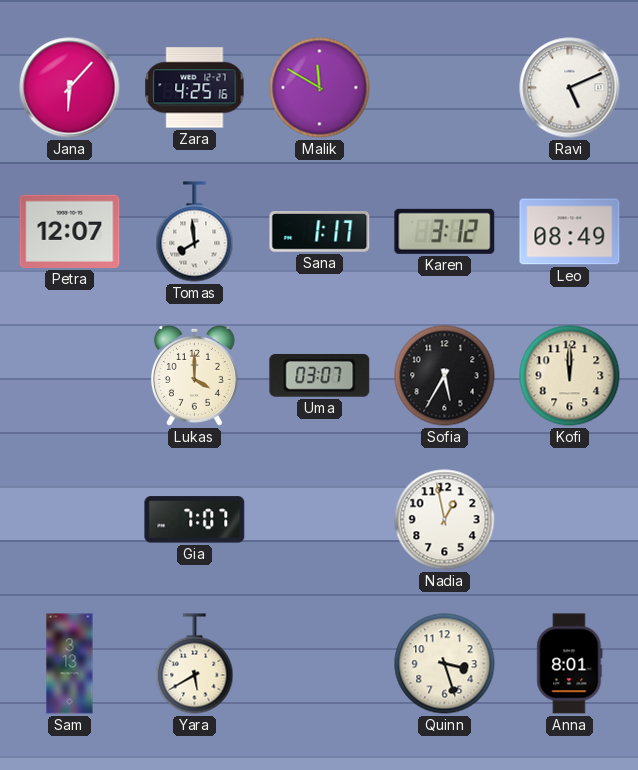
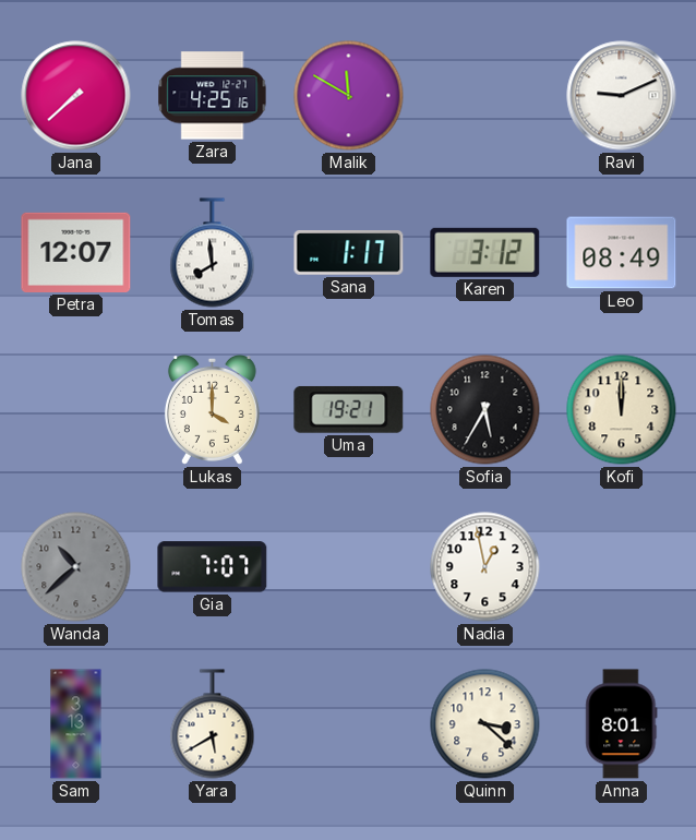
Jana: 6:07 -> 7:38 (76, 96)
Ravi: 5:11 -> 9:11 (622, 96)
Uma: 03:07 -> 19:21 (349, 409)
Wanda: none -> 10:38 (76, 567)
Quinn: 3:27 -> 3:22 (485, 724)
